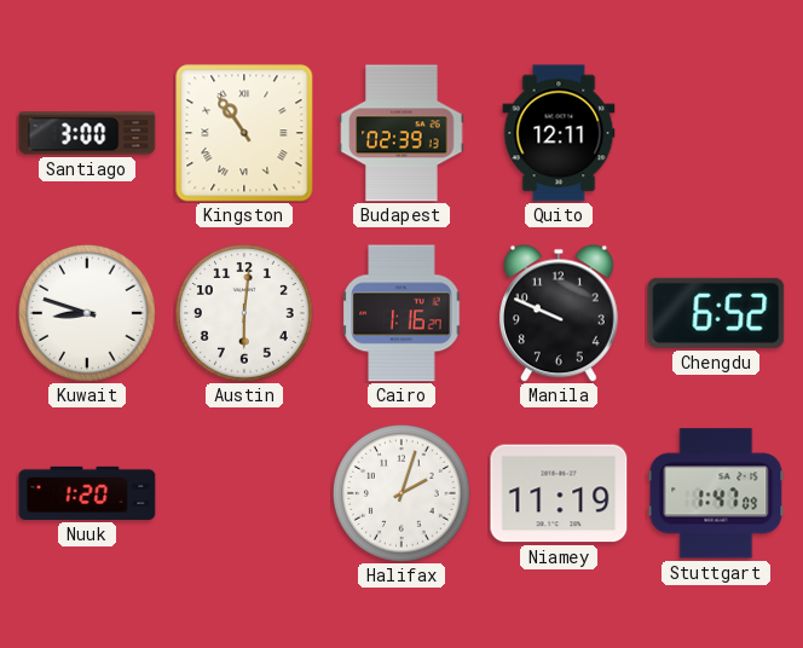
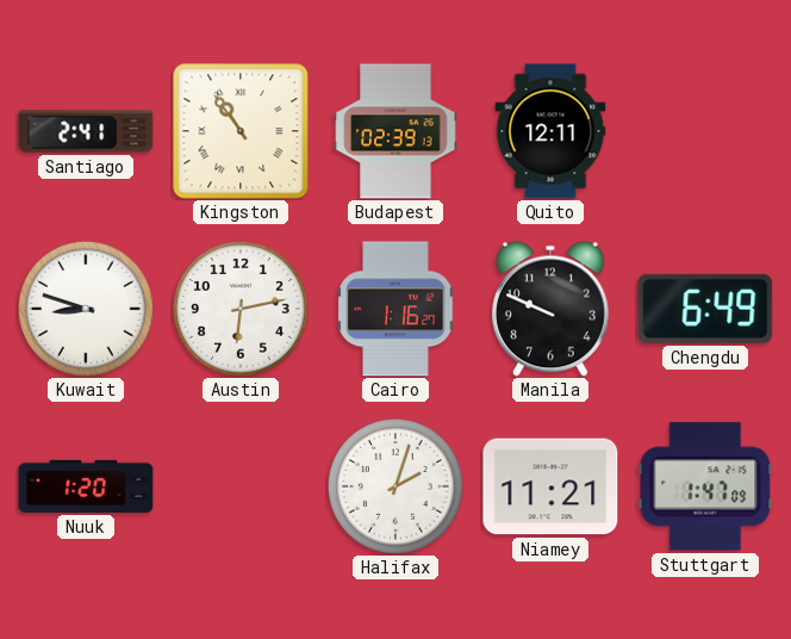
Santiago: 3:00 -> 2:41 (86, 131)
Austin: 6:01 -> 6:13 (241, 309)
Chengdu: 6:52 -> 6:49 (705, 309)
Niamey: 11:19 -> 11:21 (550, 486)
